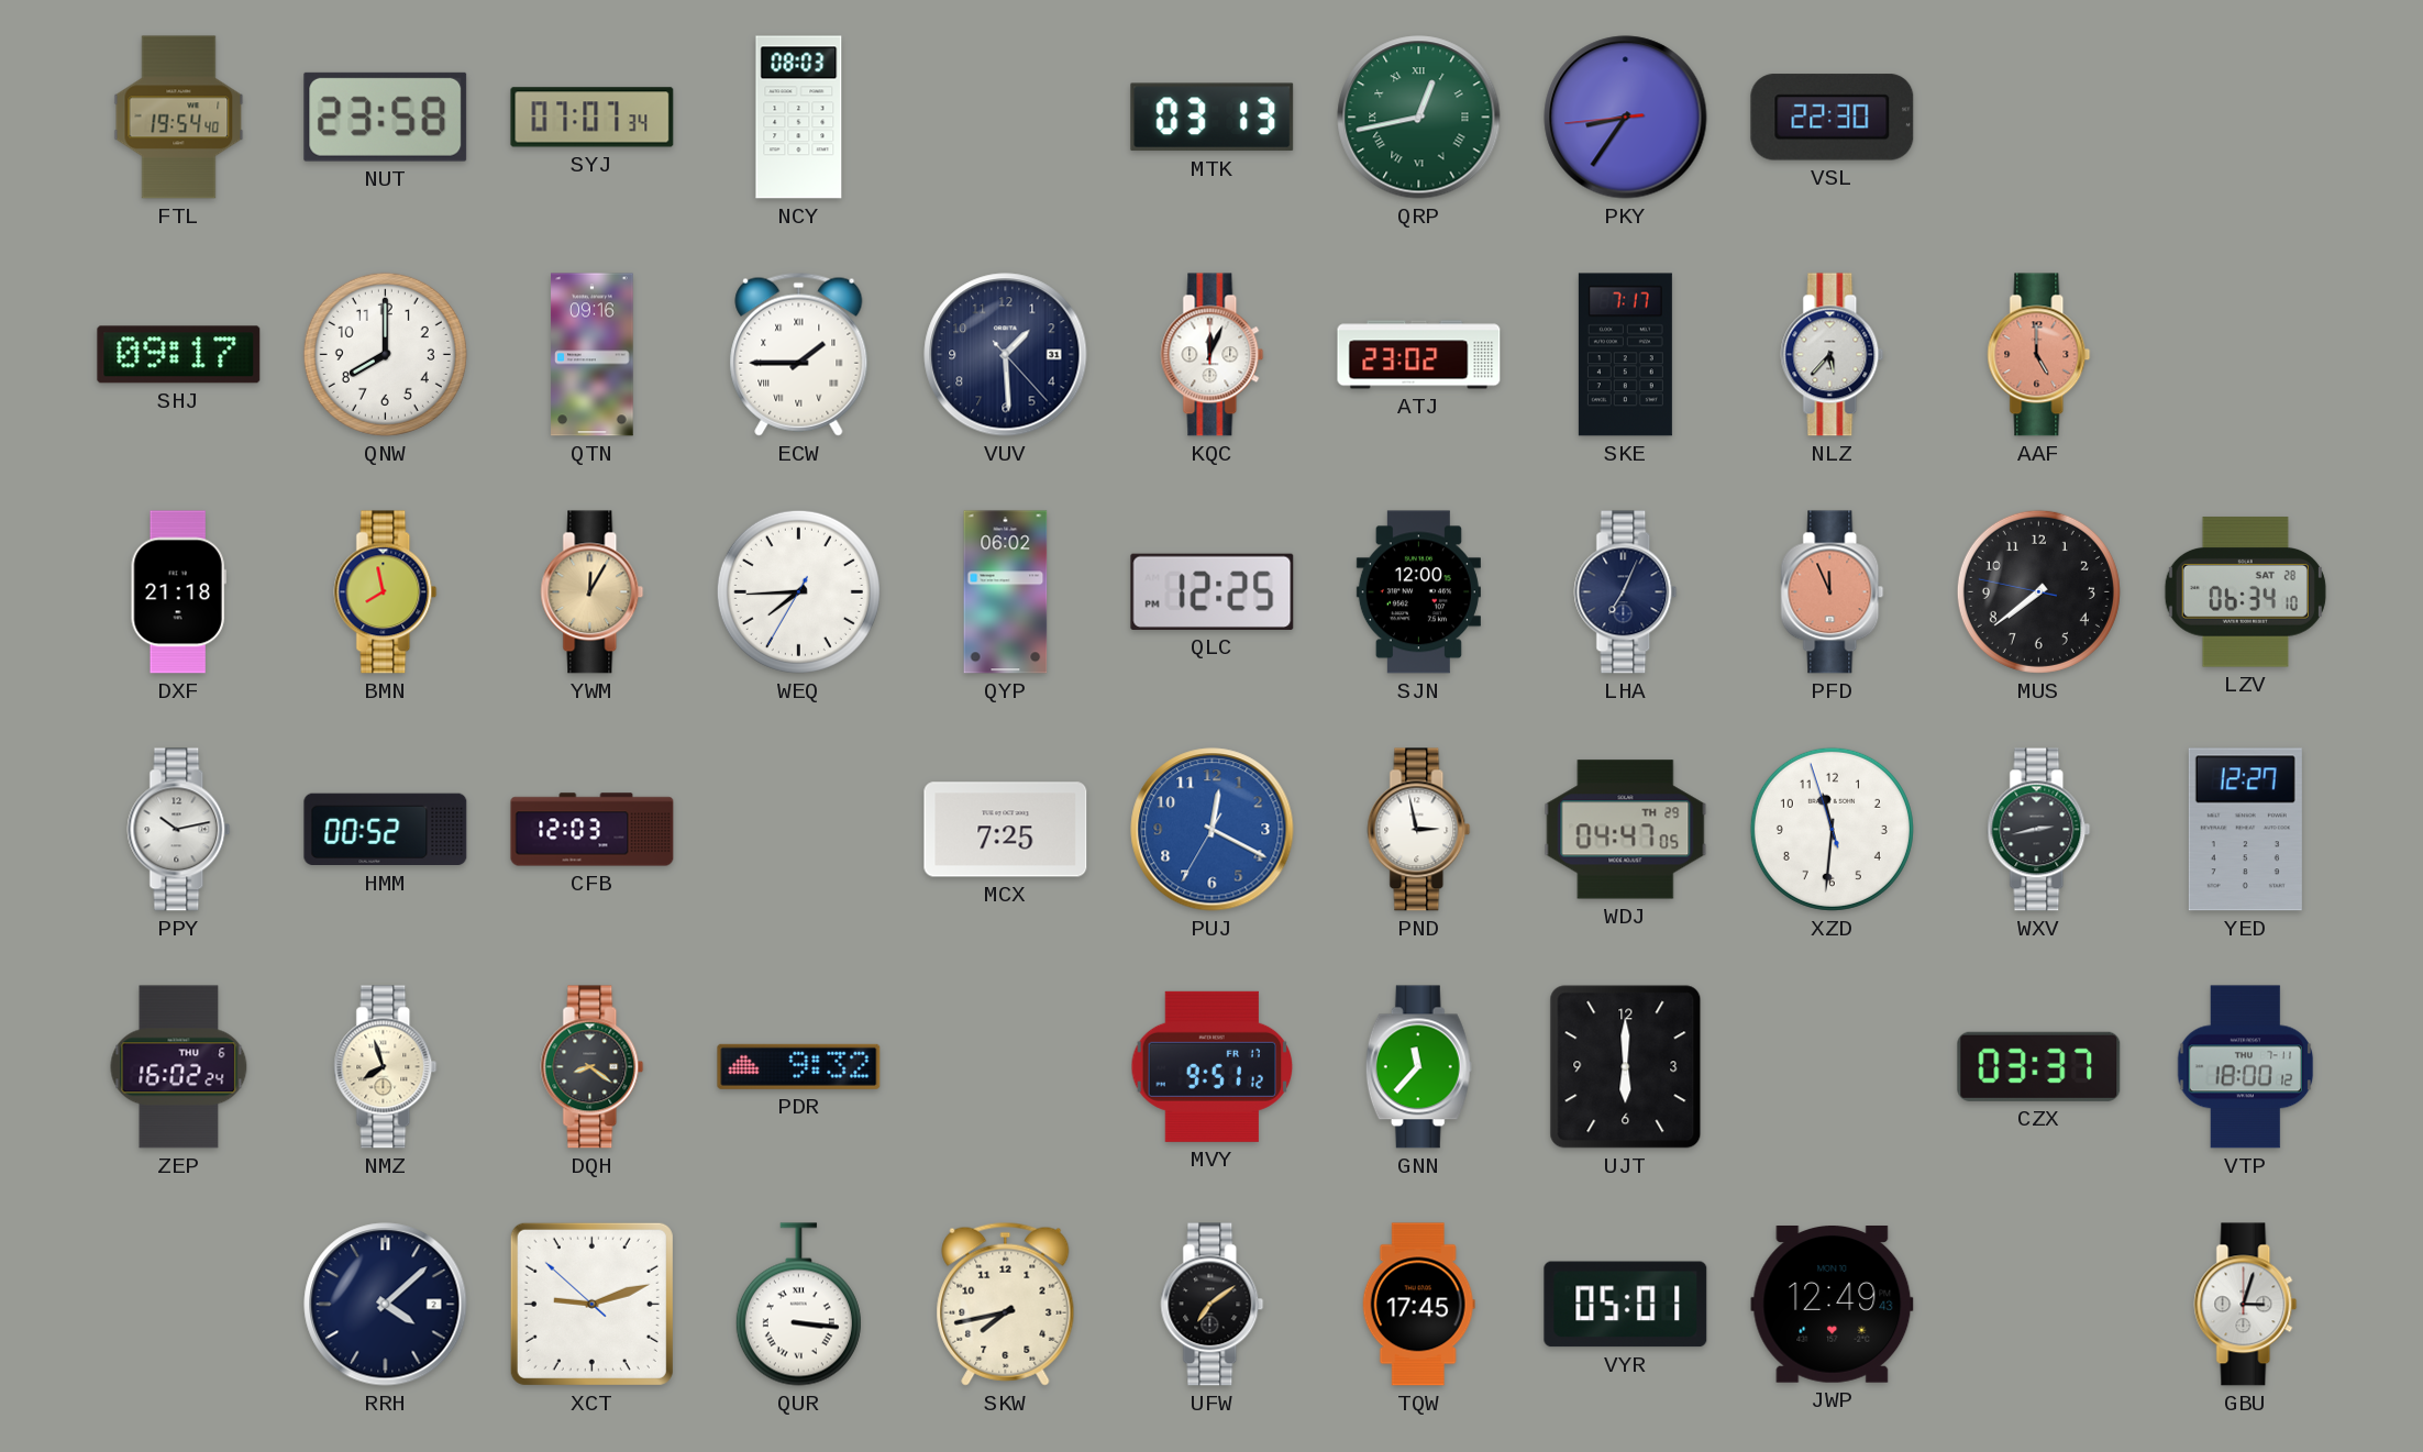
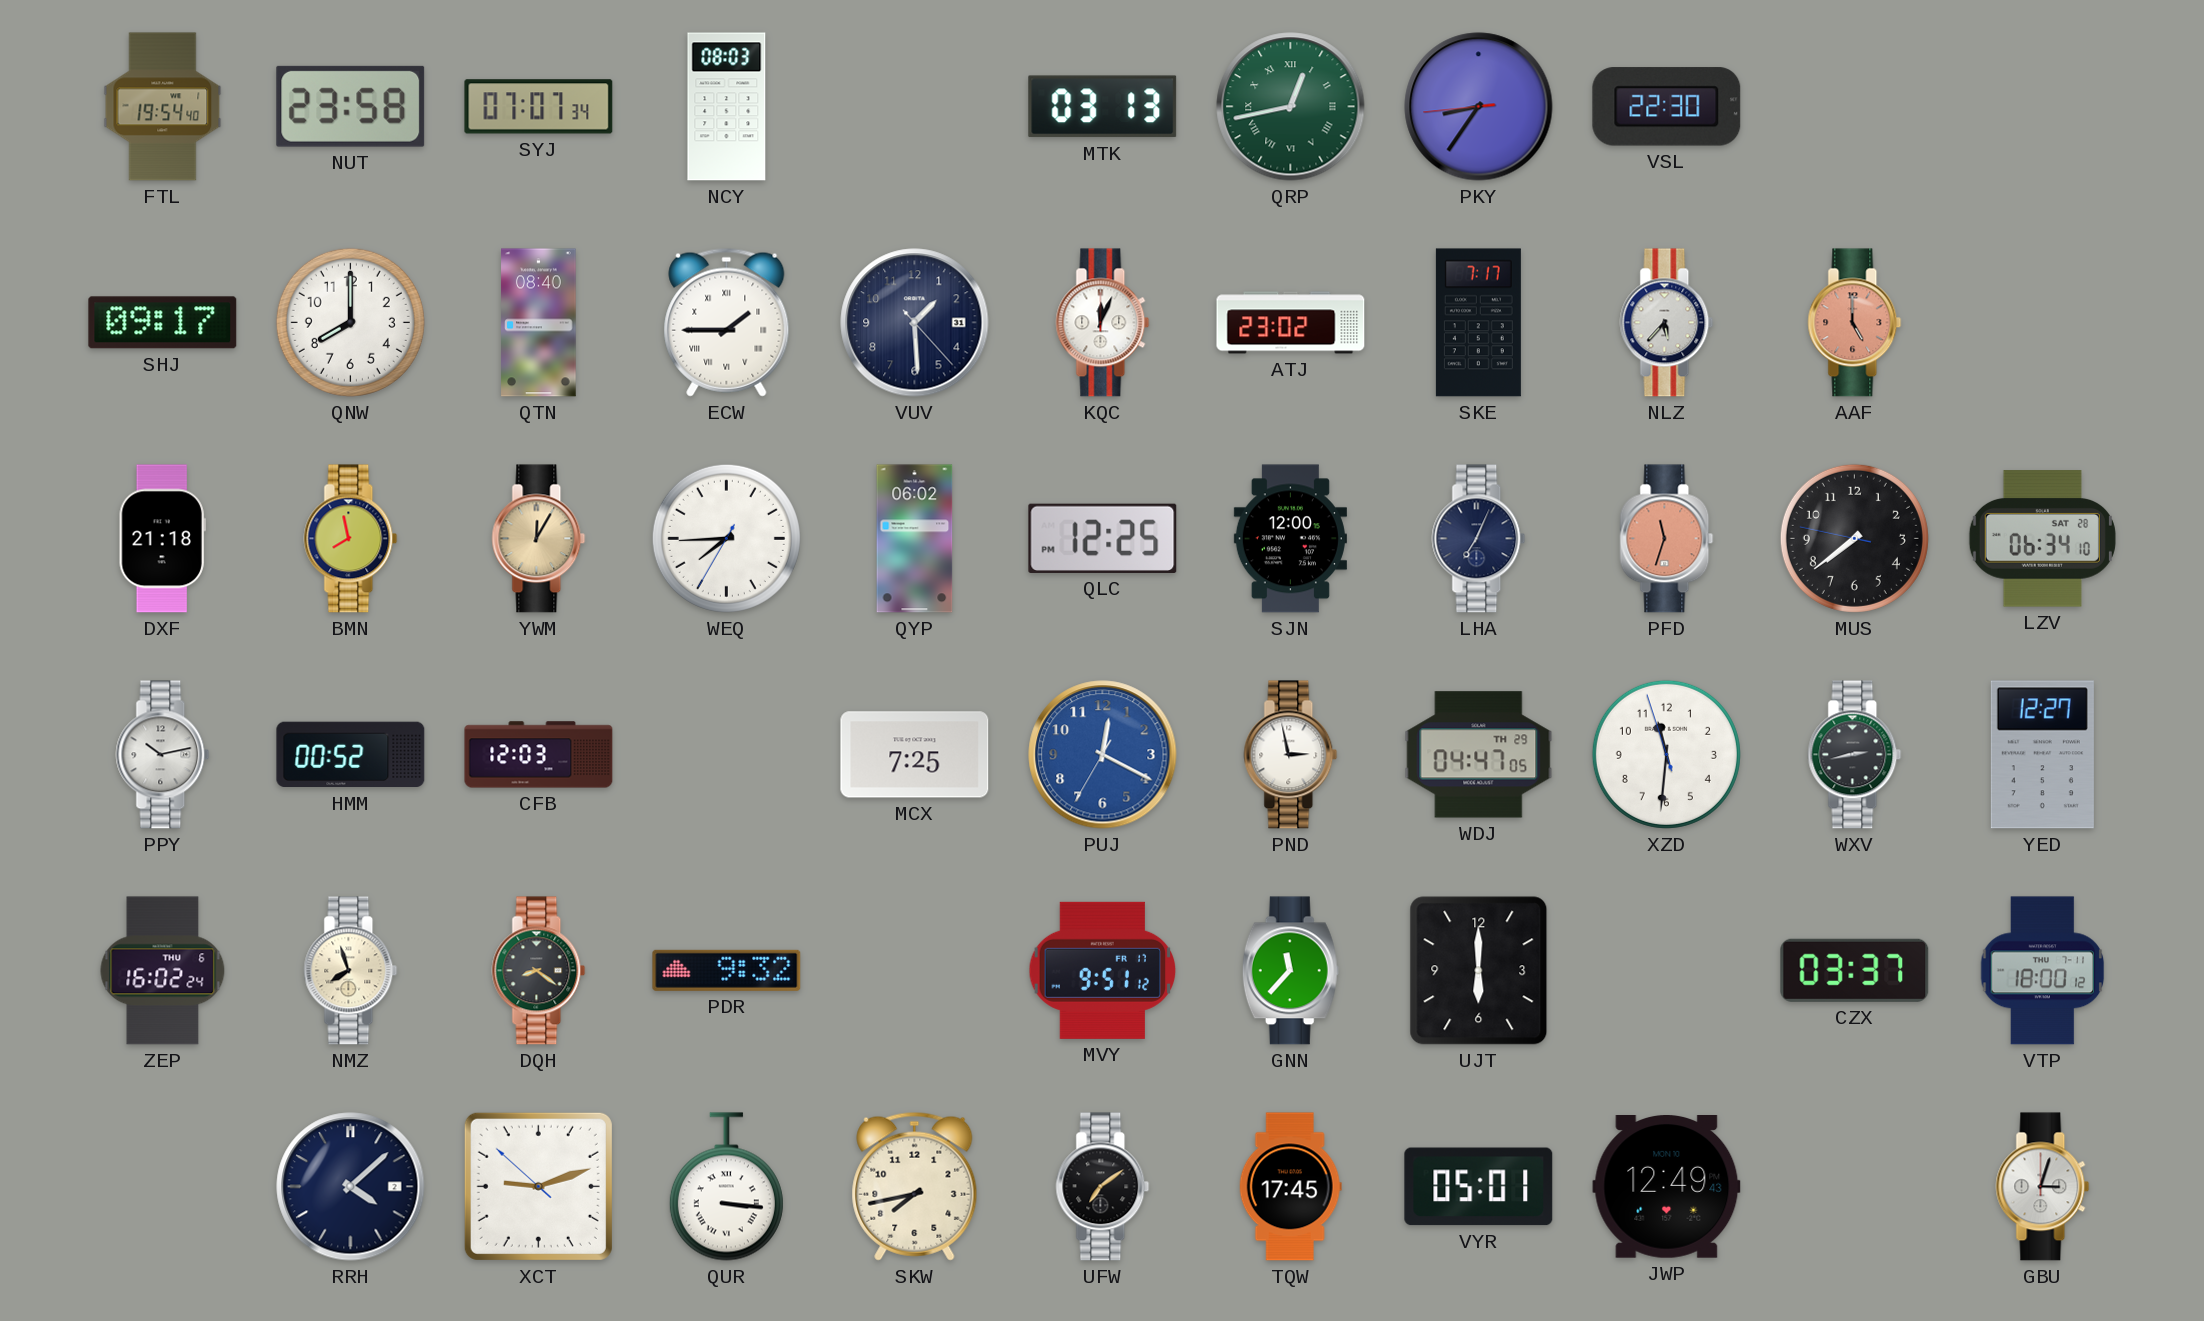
QTN: 09:16 -> 08:40 (539, 323)
PFD: 11:56 -> 11:33 (1667, 539)
